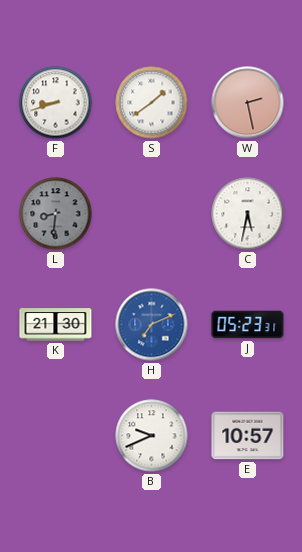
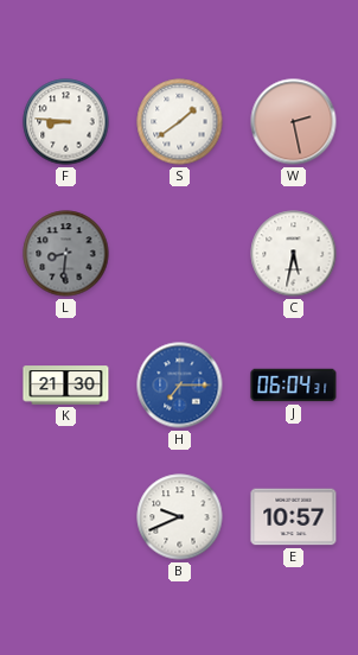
F: 8:42 -> 8:46 (66, 122)
H: 7:11 -> 7:15 (180, 386)
J: 05:23 -> 06:04 (294, 386)
